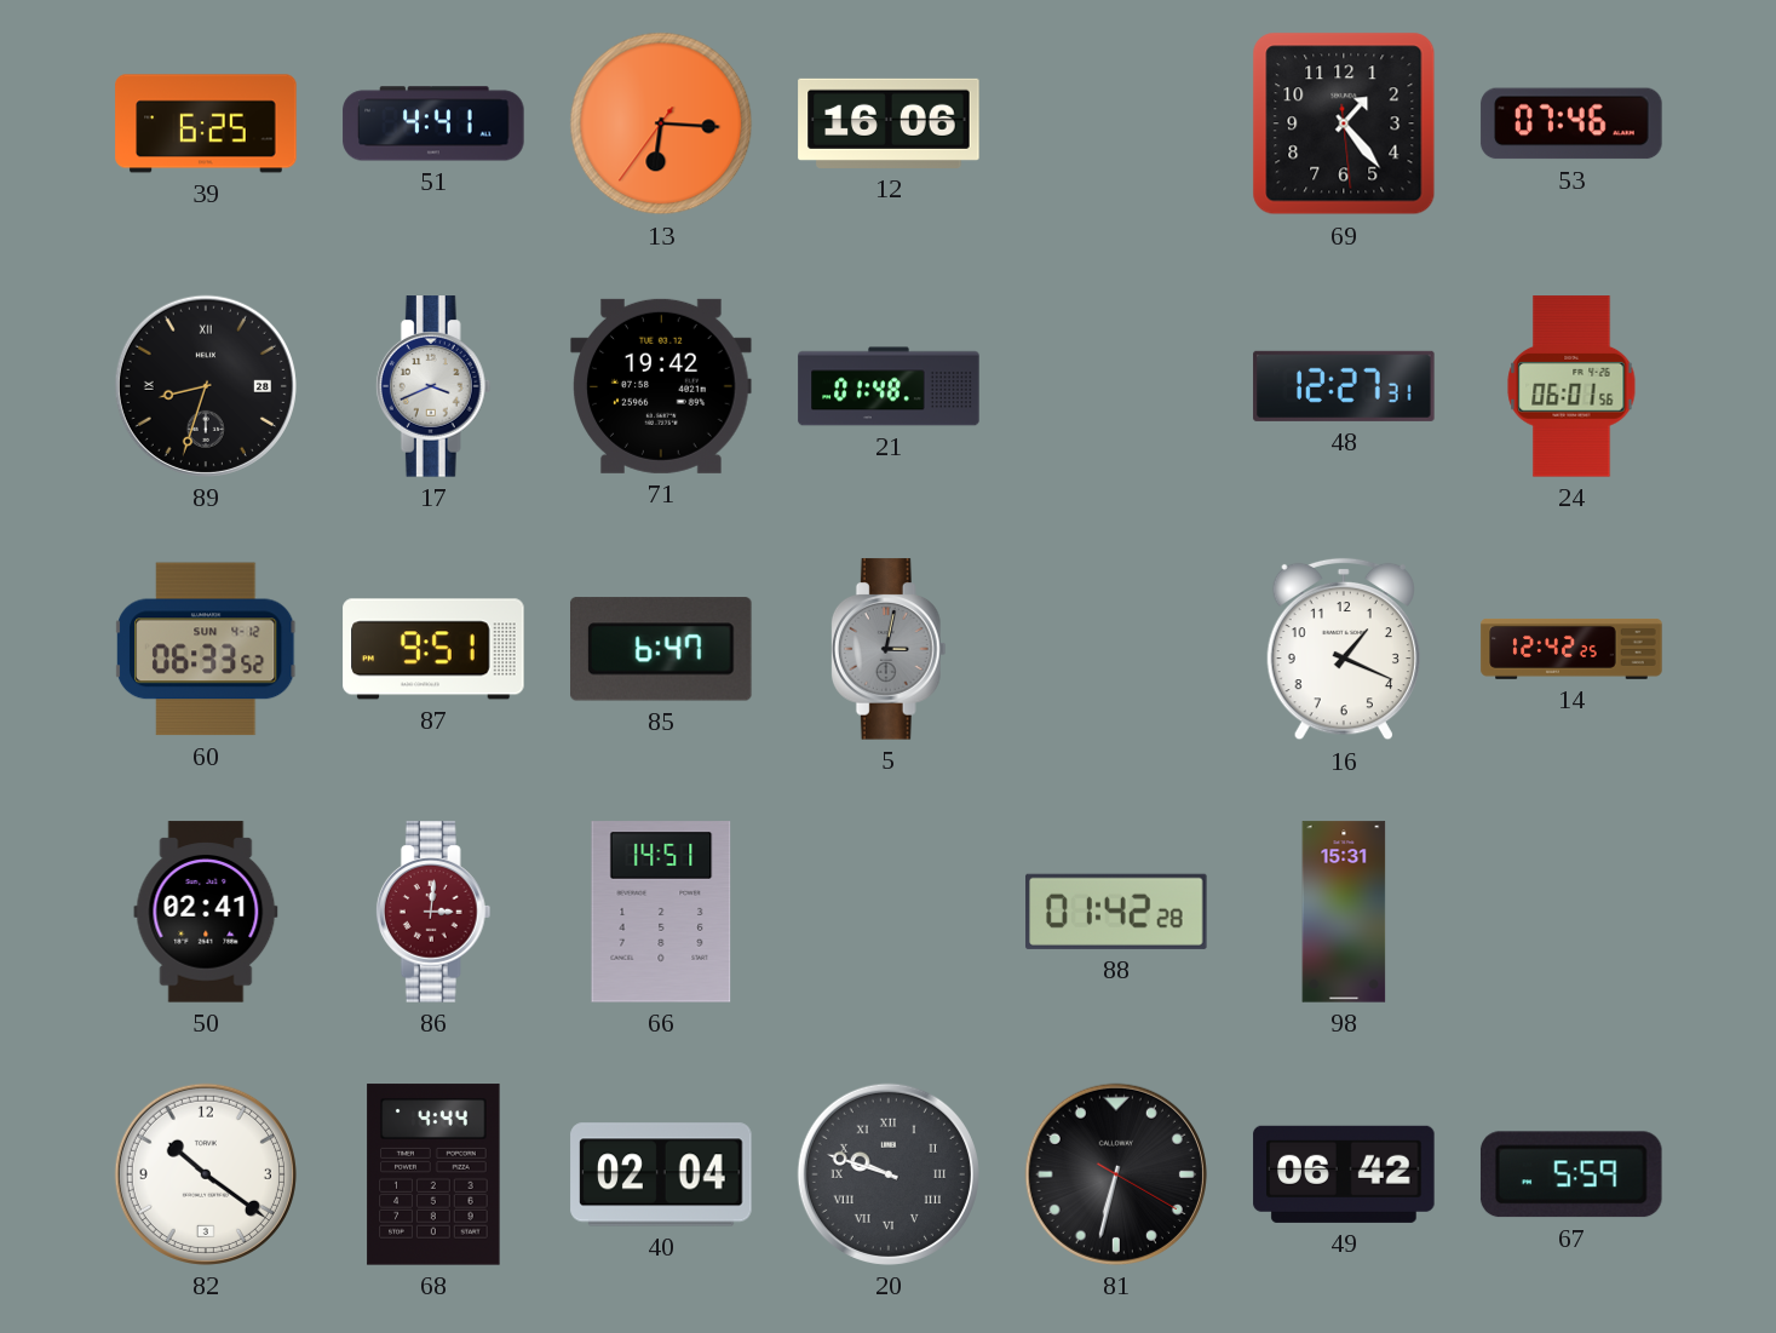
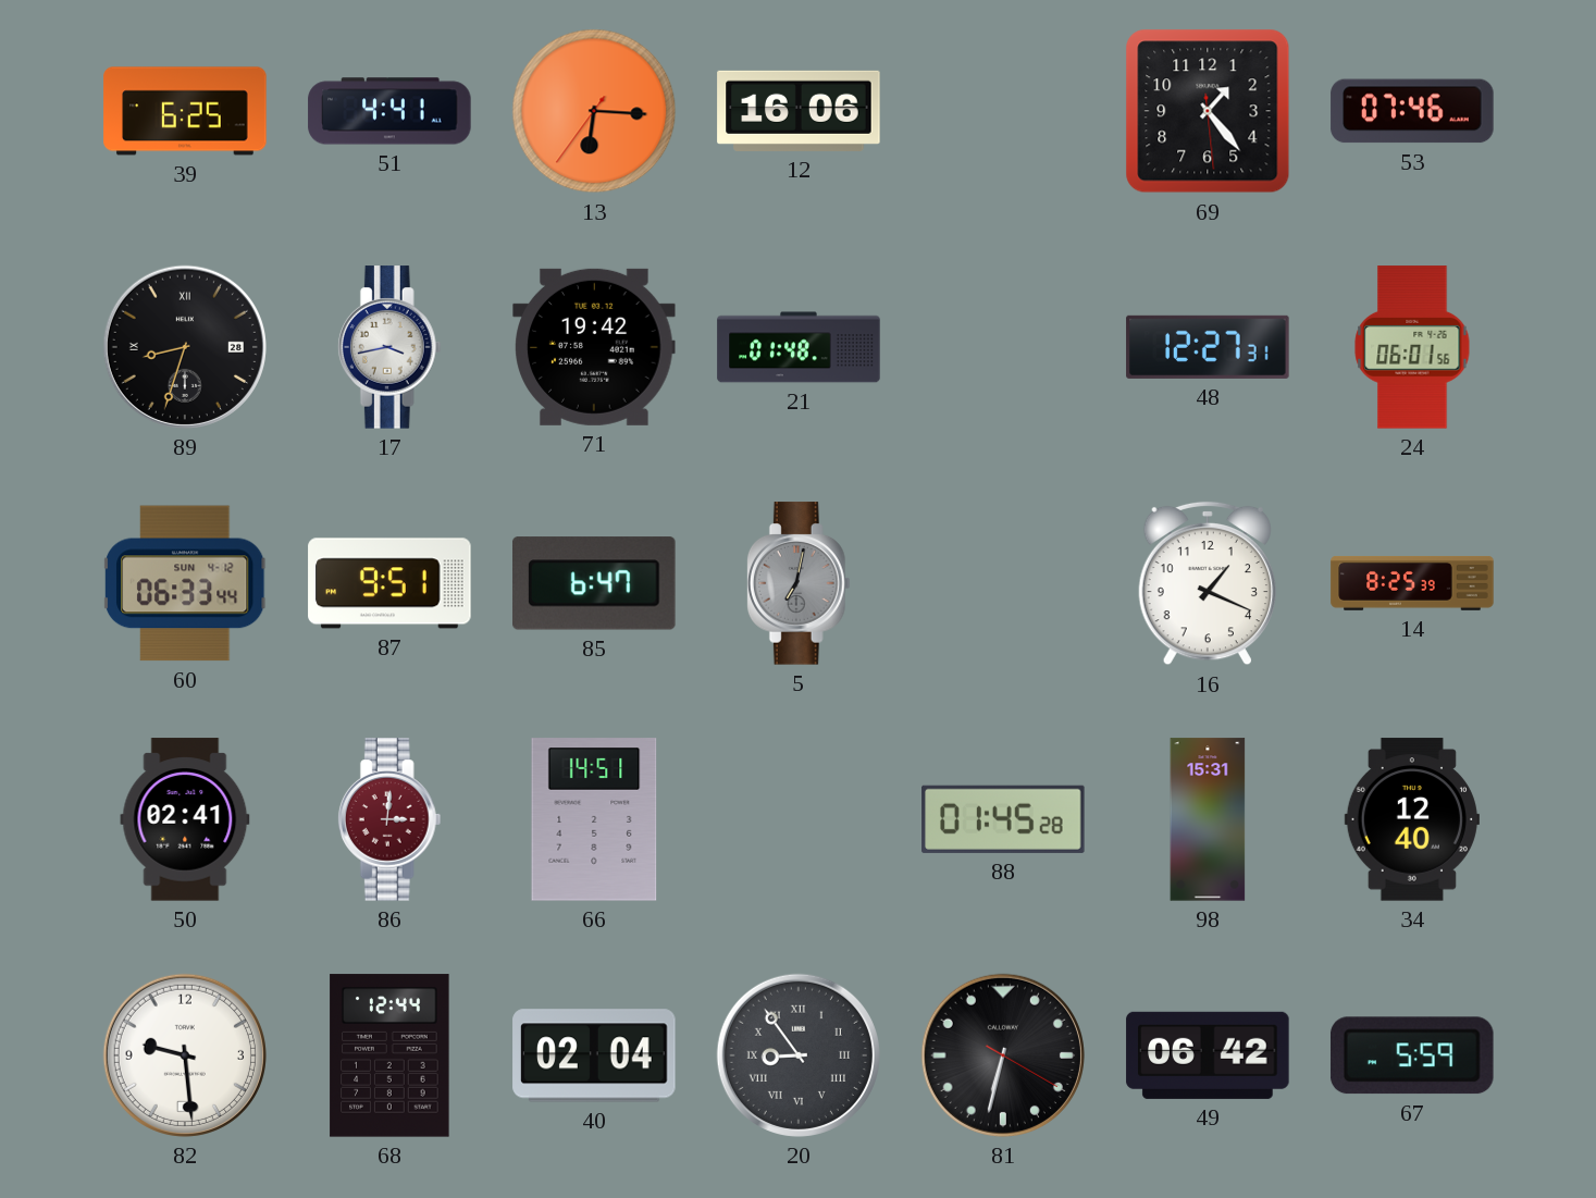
17: 3:41 -> 3:43 (389, 347)
60: 06:33:52 -> 06:33:44 (186, 583)
5: 3:02 -> 7:02 (799, 583)
14: 12:42 -> 8:25 (1412, 583)
88: 01:42 -> 01:45 (1003, 819)
34: none -> 12:40 (1412, 819)
82: 10:21 -> 9:29 (185, 1055)
68: 4:44 -> 12:44 (389, 1055)
20: 9:48 -> 8:54 (799, 1055)
